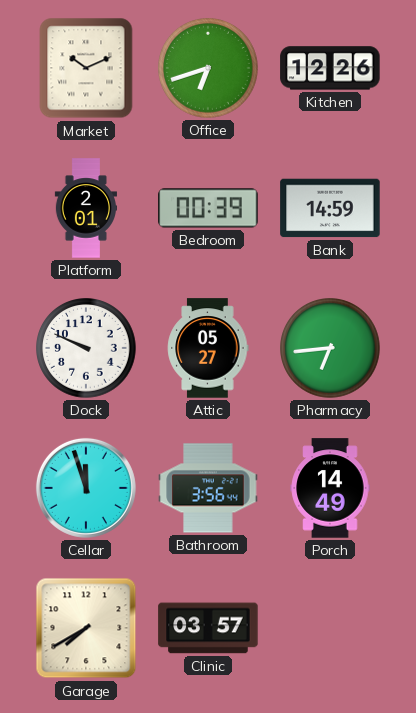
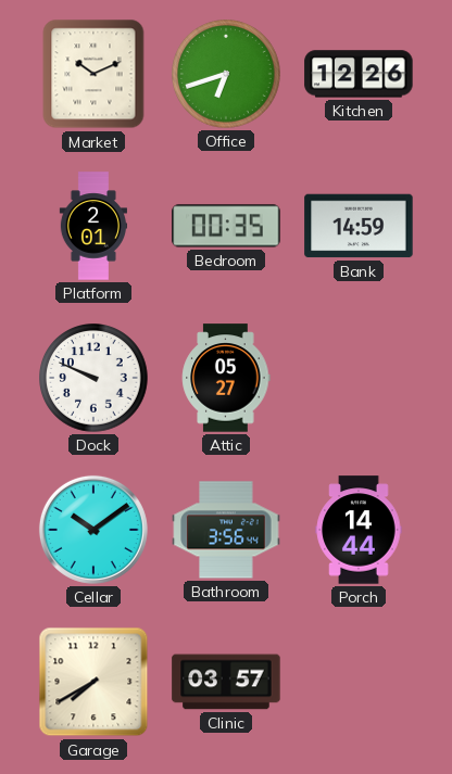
Bedroom: 00:39 -> 00:35 (226, 226)
Pharmacy: 6:44 -> none (330, 348)
Cellar: 11:57 -> 10:09 (93, 530)
Porch: 14:49 -> 14:44 (359, 530)
